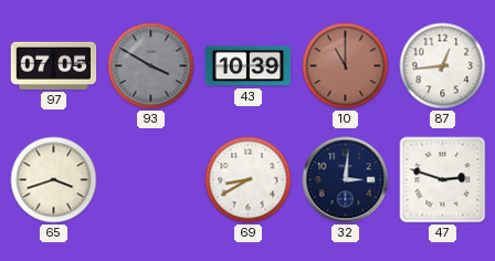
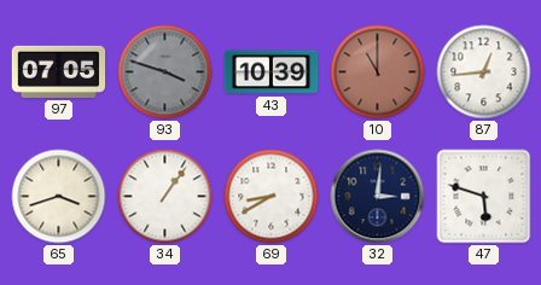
93: 3:50 -> 3:48 (165, 72)
34: none -> 1:06 (165, 197)
47: 2:48 -> 5:48 (484, 197)
